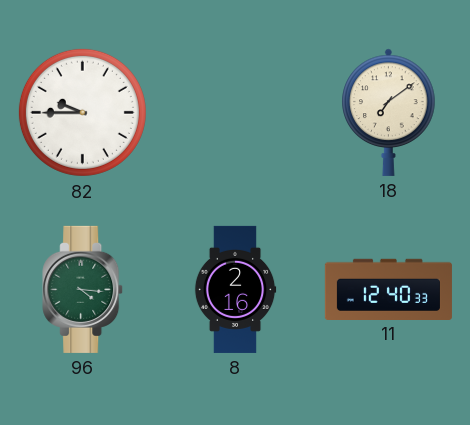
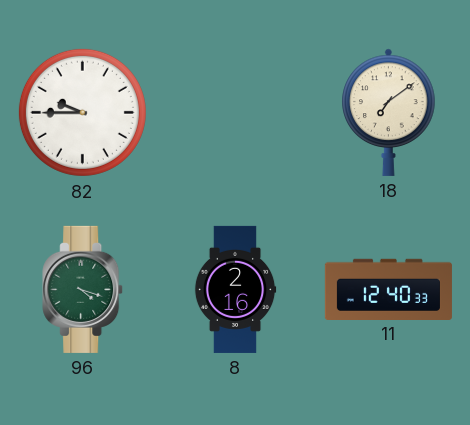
96: 4:16 -> 4:18 (83, 289)
